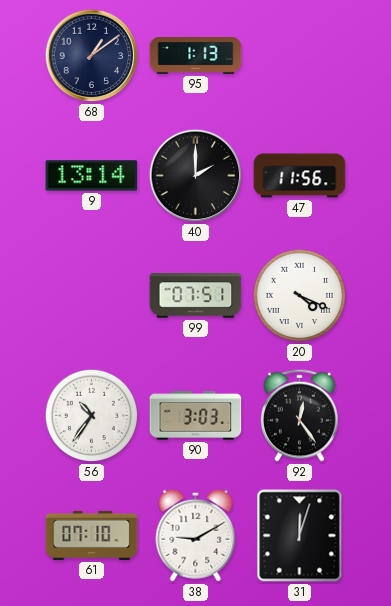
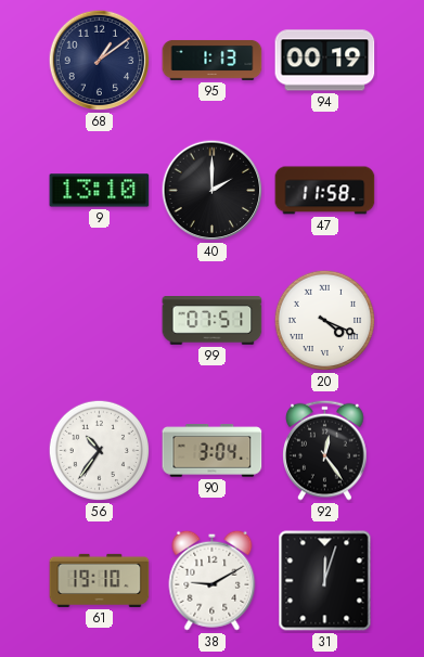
94: none -> 00:19 (325, 61)
9: 13:14 -> 13:10 (100, 191)
47: 11:56 -> 11:58 (325, 191)
90: 3:03 -> 3:04 (213, 451)
61: 07:10 -> 19:10 (100, 580)
